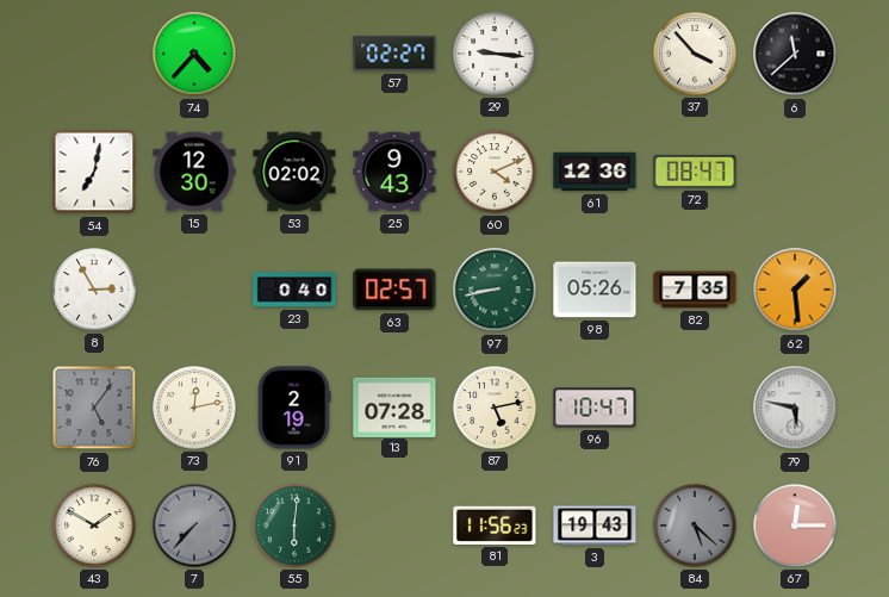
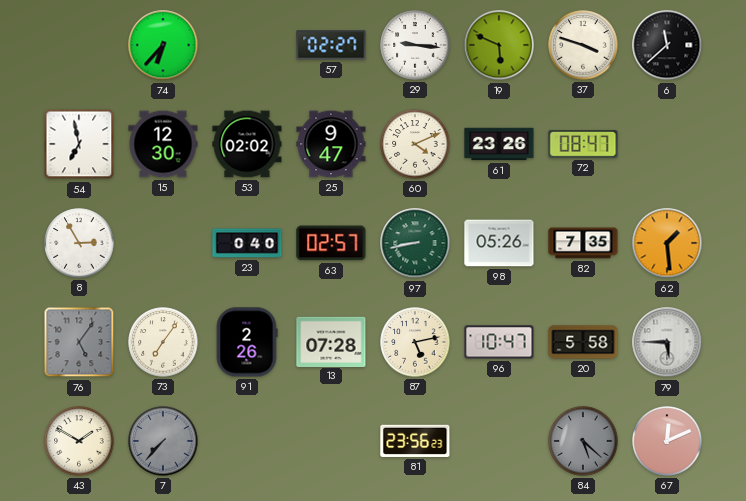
74: 4:37 -> 6:37 (163, 45)
19: none -> 5:49 (499, 45)
37: 3:53 -> 3:48 (583, 45)
54: 7:02 -> 6:58 (79, 144)
25: 9:43 -> 9:47 (331, 144)
61: 12:36 -> 23:26 (499, 144)
73: 12:13 -> 7:06 (163, 342)
91: 2:19 -> 2:26 (247, 342)
20: none -> 5:58 (583, 342)
79: 5:47 -> 5:45 (667, 342)
55: 6:01 -> none (294, 526)
81: 11:56 -> 23:56 (415, 441)
3: 19:43 -> none (595, 526)
67: 12:15 -> 12:11 (667, 441)
